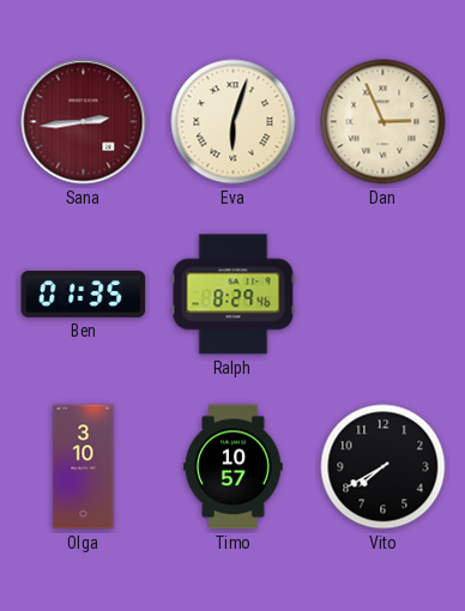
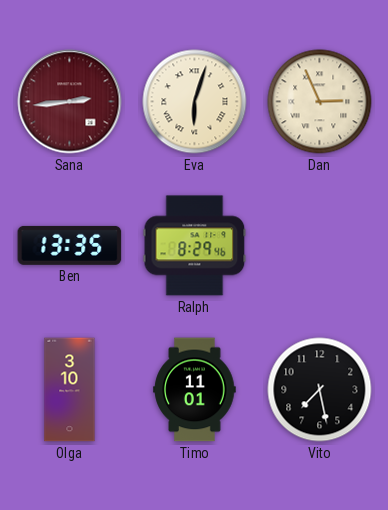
Ben: 01:35 -> 13:35 (70, 245)
Timo: 10:57 -> 11:01 (195, 390)
Vito: 7:40 -> 7:28 (320, 390)
